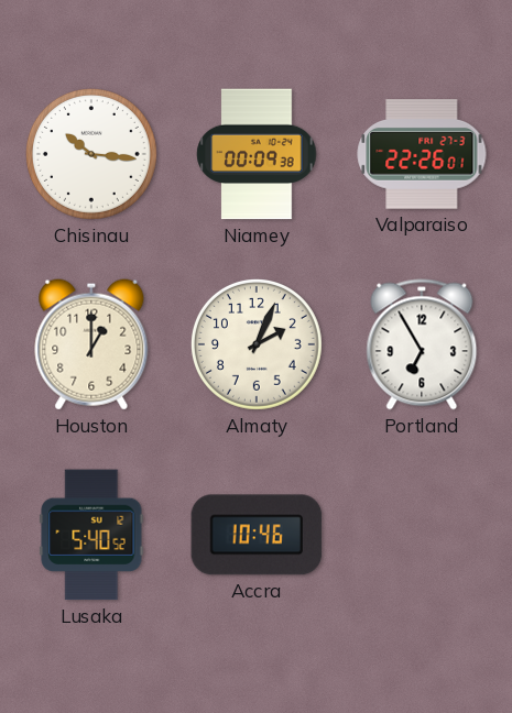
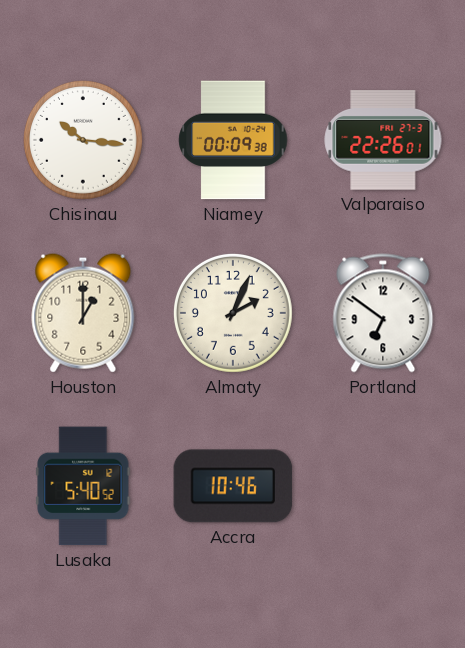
Portland: 6:55 -> 6:51 (383, 313)
